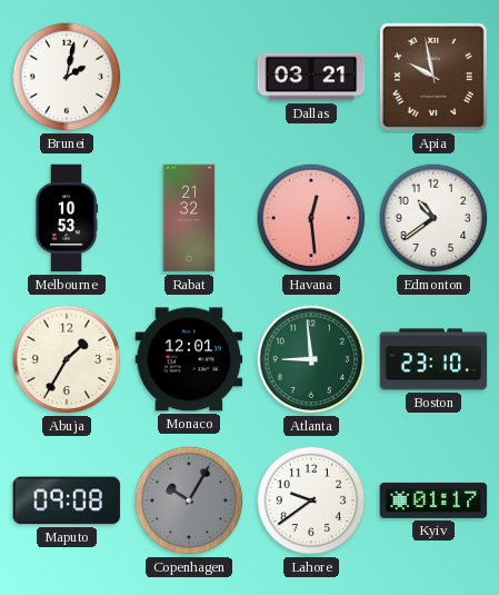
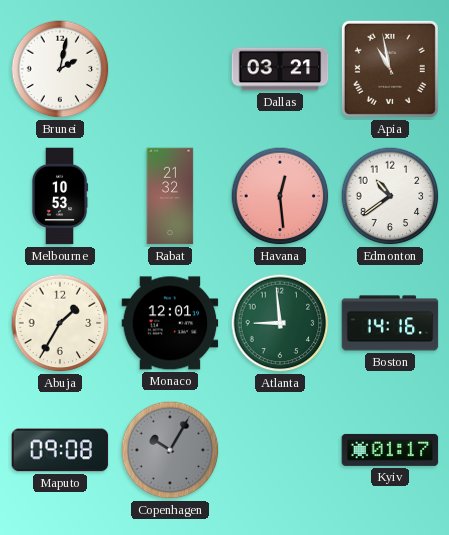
Apia: 9:58 -> 10:58 (390, 69)
Boston: 23:10 -> 14:16 (390, 323)
Lahore: 9:39 -> none (311, 500)
